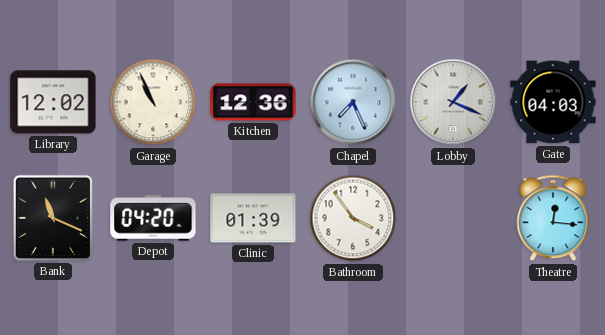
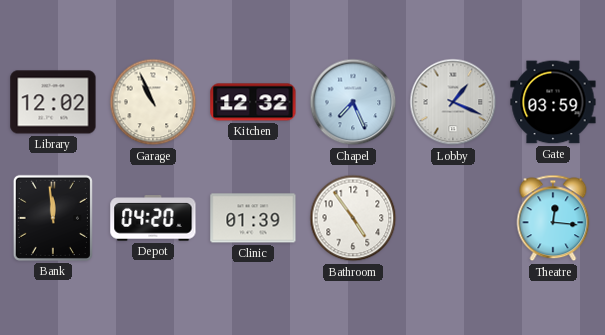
Kitchen: 12:36 -> 12:32 (253, 102)
Gate: 04:03 -> 03:59 (553, 102)
Bank: 11:19 -> 11:59 (53, 218)
Bathroom: 3:54 -> 4:54 (353, 218)
